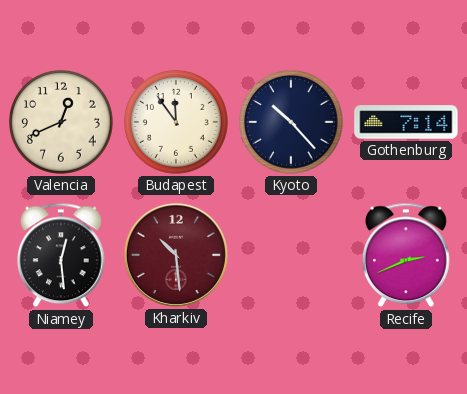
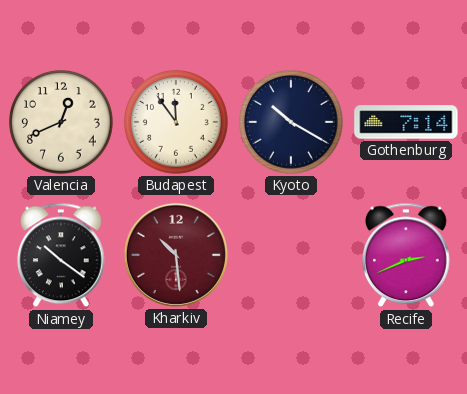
Kyoto: 10:23 -> 10:20 (292, 123)
Niamey: 12:29 -> 10:21 (62, 255)
